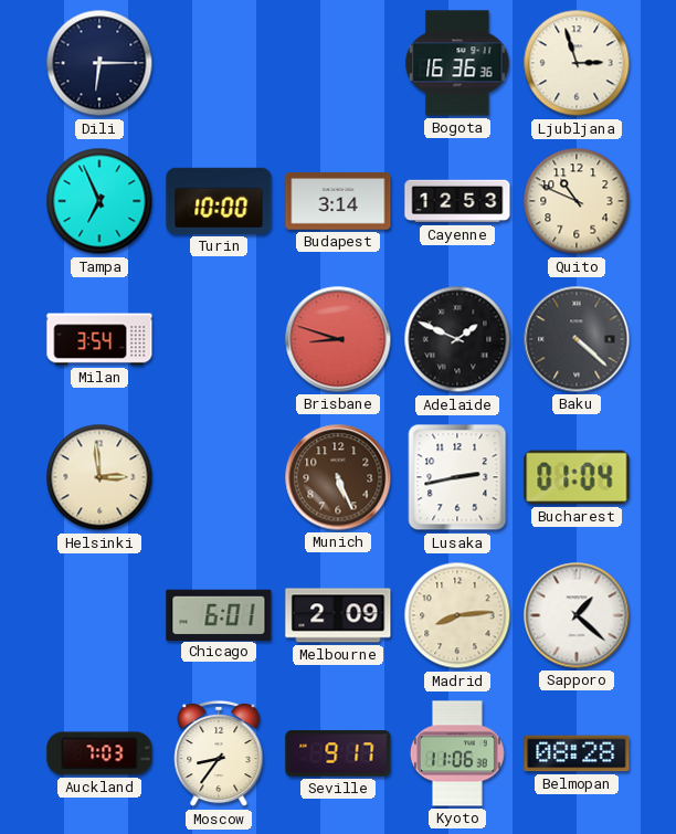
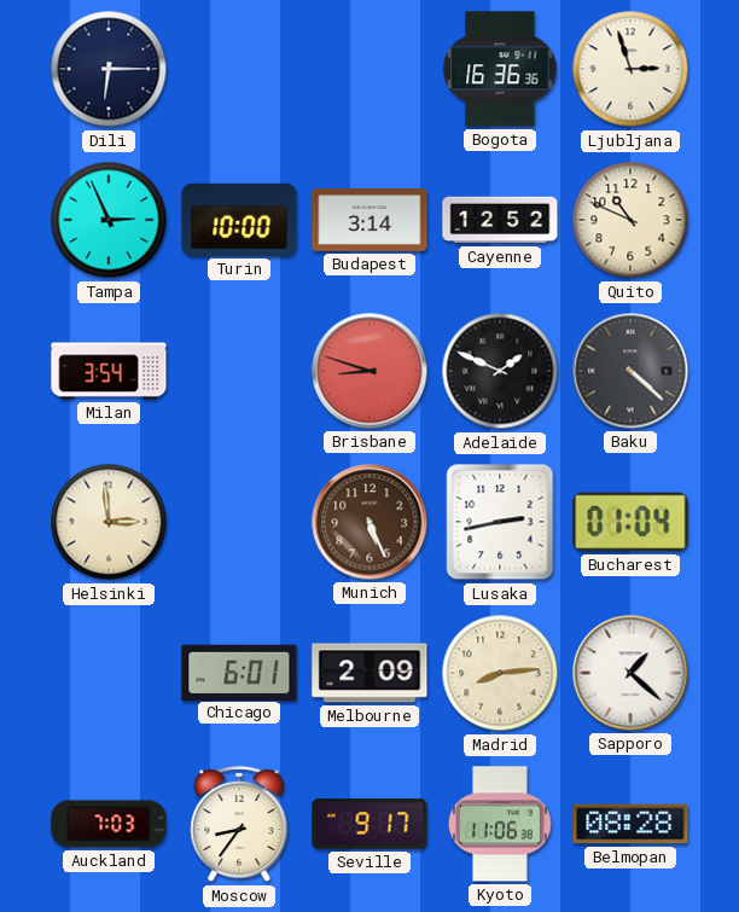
Tampa: 6:56 -> 2:56 (109, 220)
Cayenne: 12:53 -> 12:52 (500, 220)
